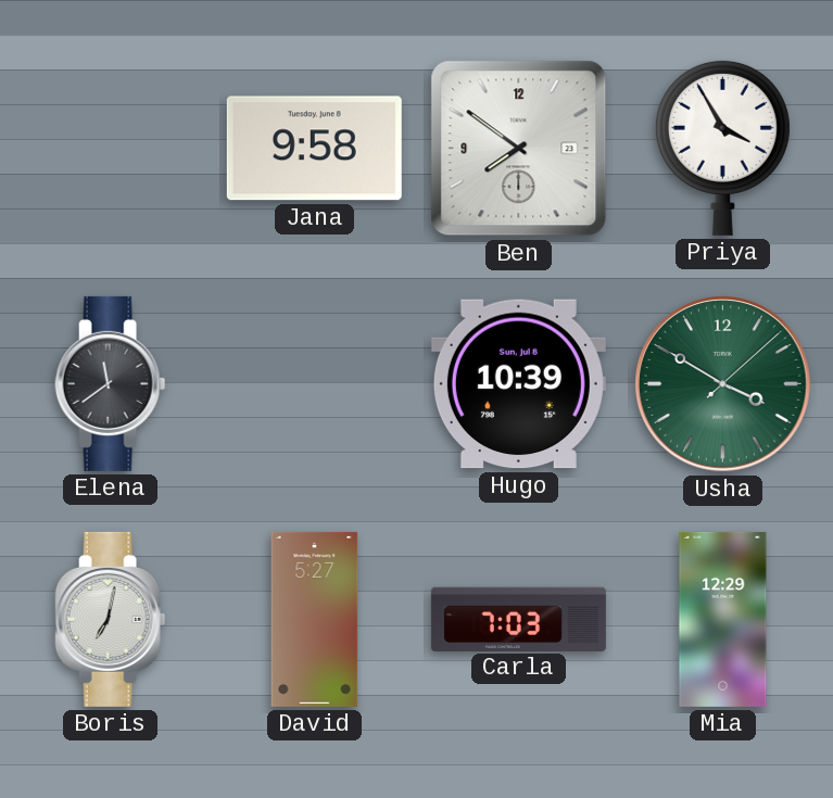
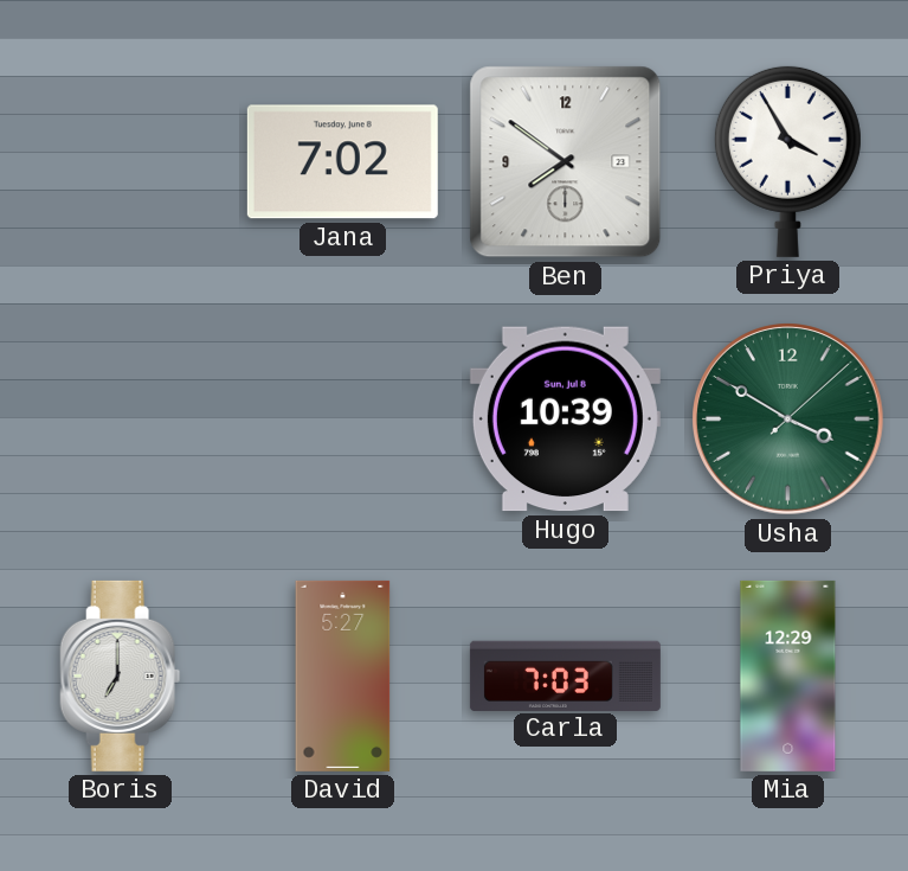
Jana: 9:58 -> 7:02 (342, 162)
Elena: 11:39 -> none (111, 383)
Boris: 7:02 -> 7:00 (121, 675)
